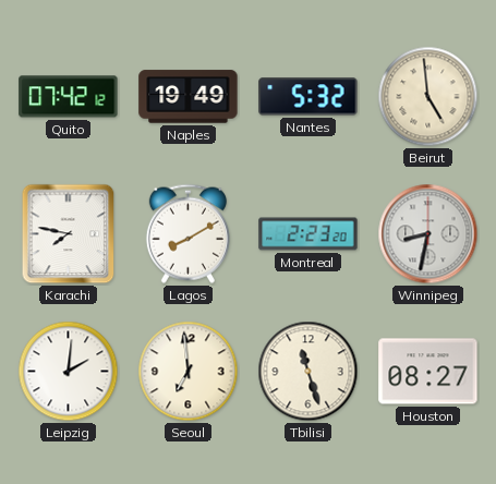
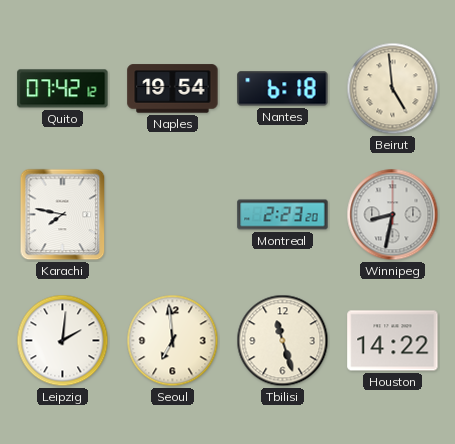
Naples: 19:49 -> 19:54 (173, 89)
Nantes: 5:32 -> 6:18 (283, 89)
Lagos: 8:10 -> none (187, 233)
Houston: 08:27 -> 14:22 (393, 341)
